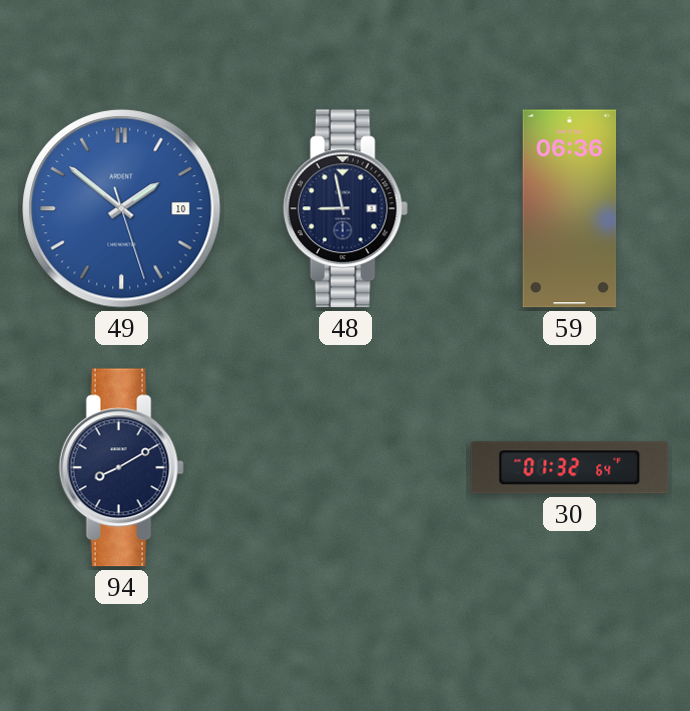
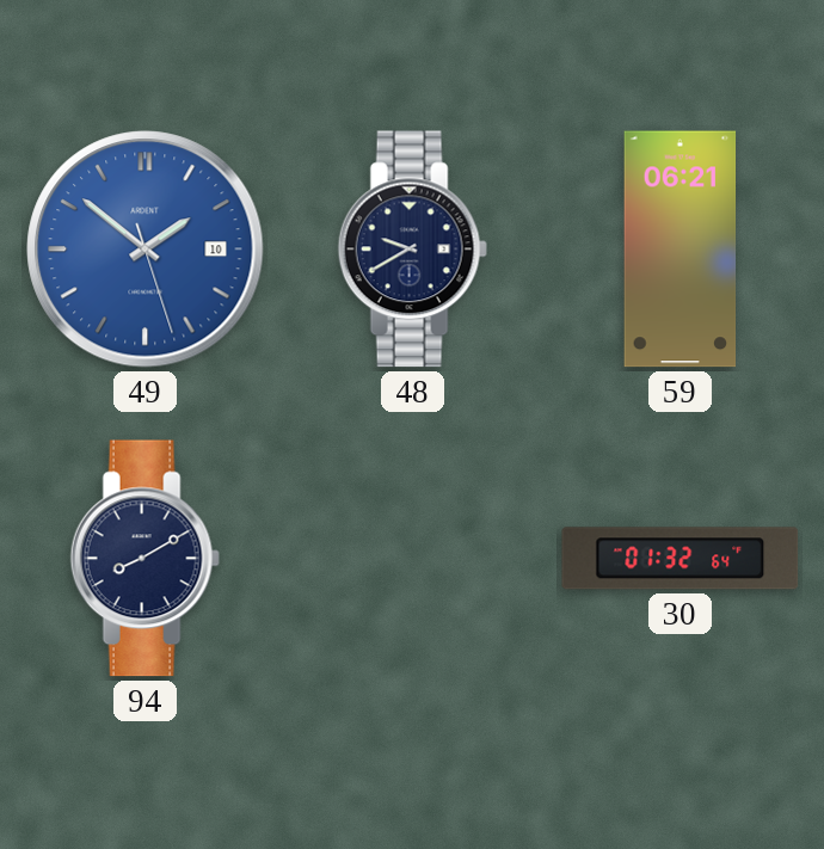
48: 8:58 -> 9:40 (412, 250)
59: 06:36 -> 06:21 (681, 250)
